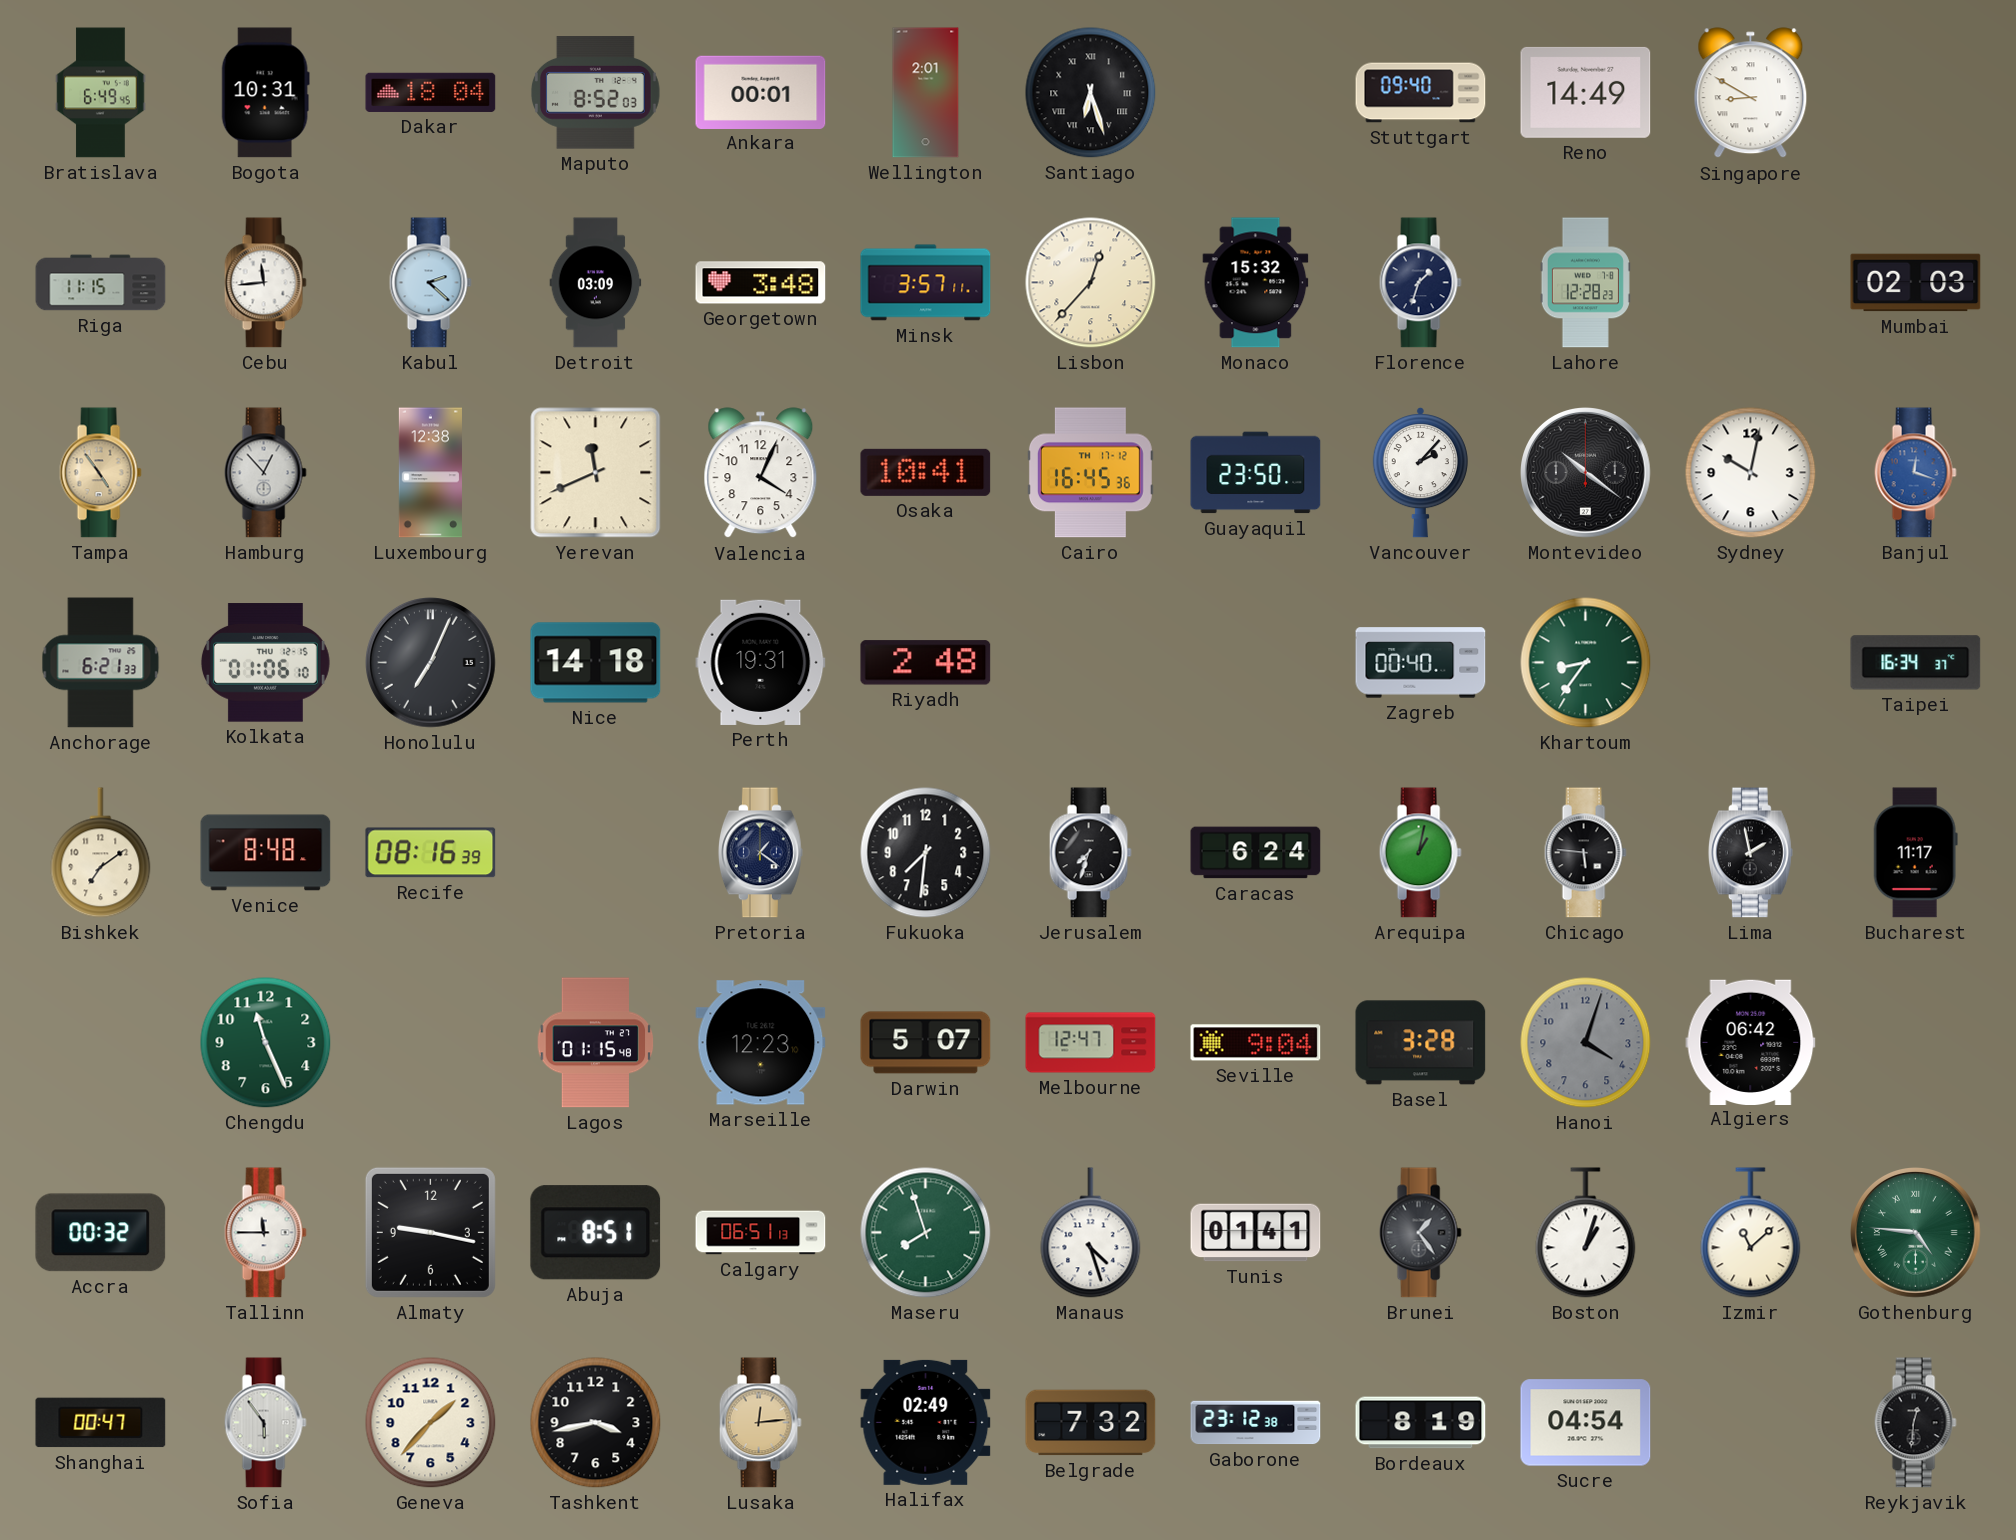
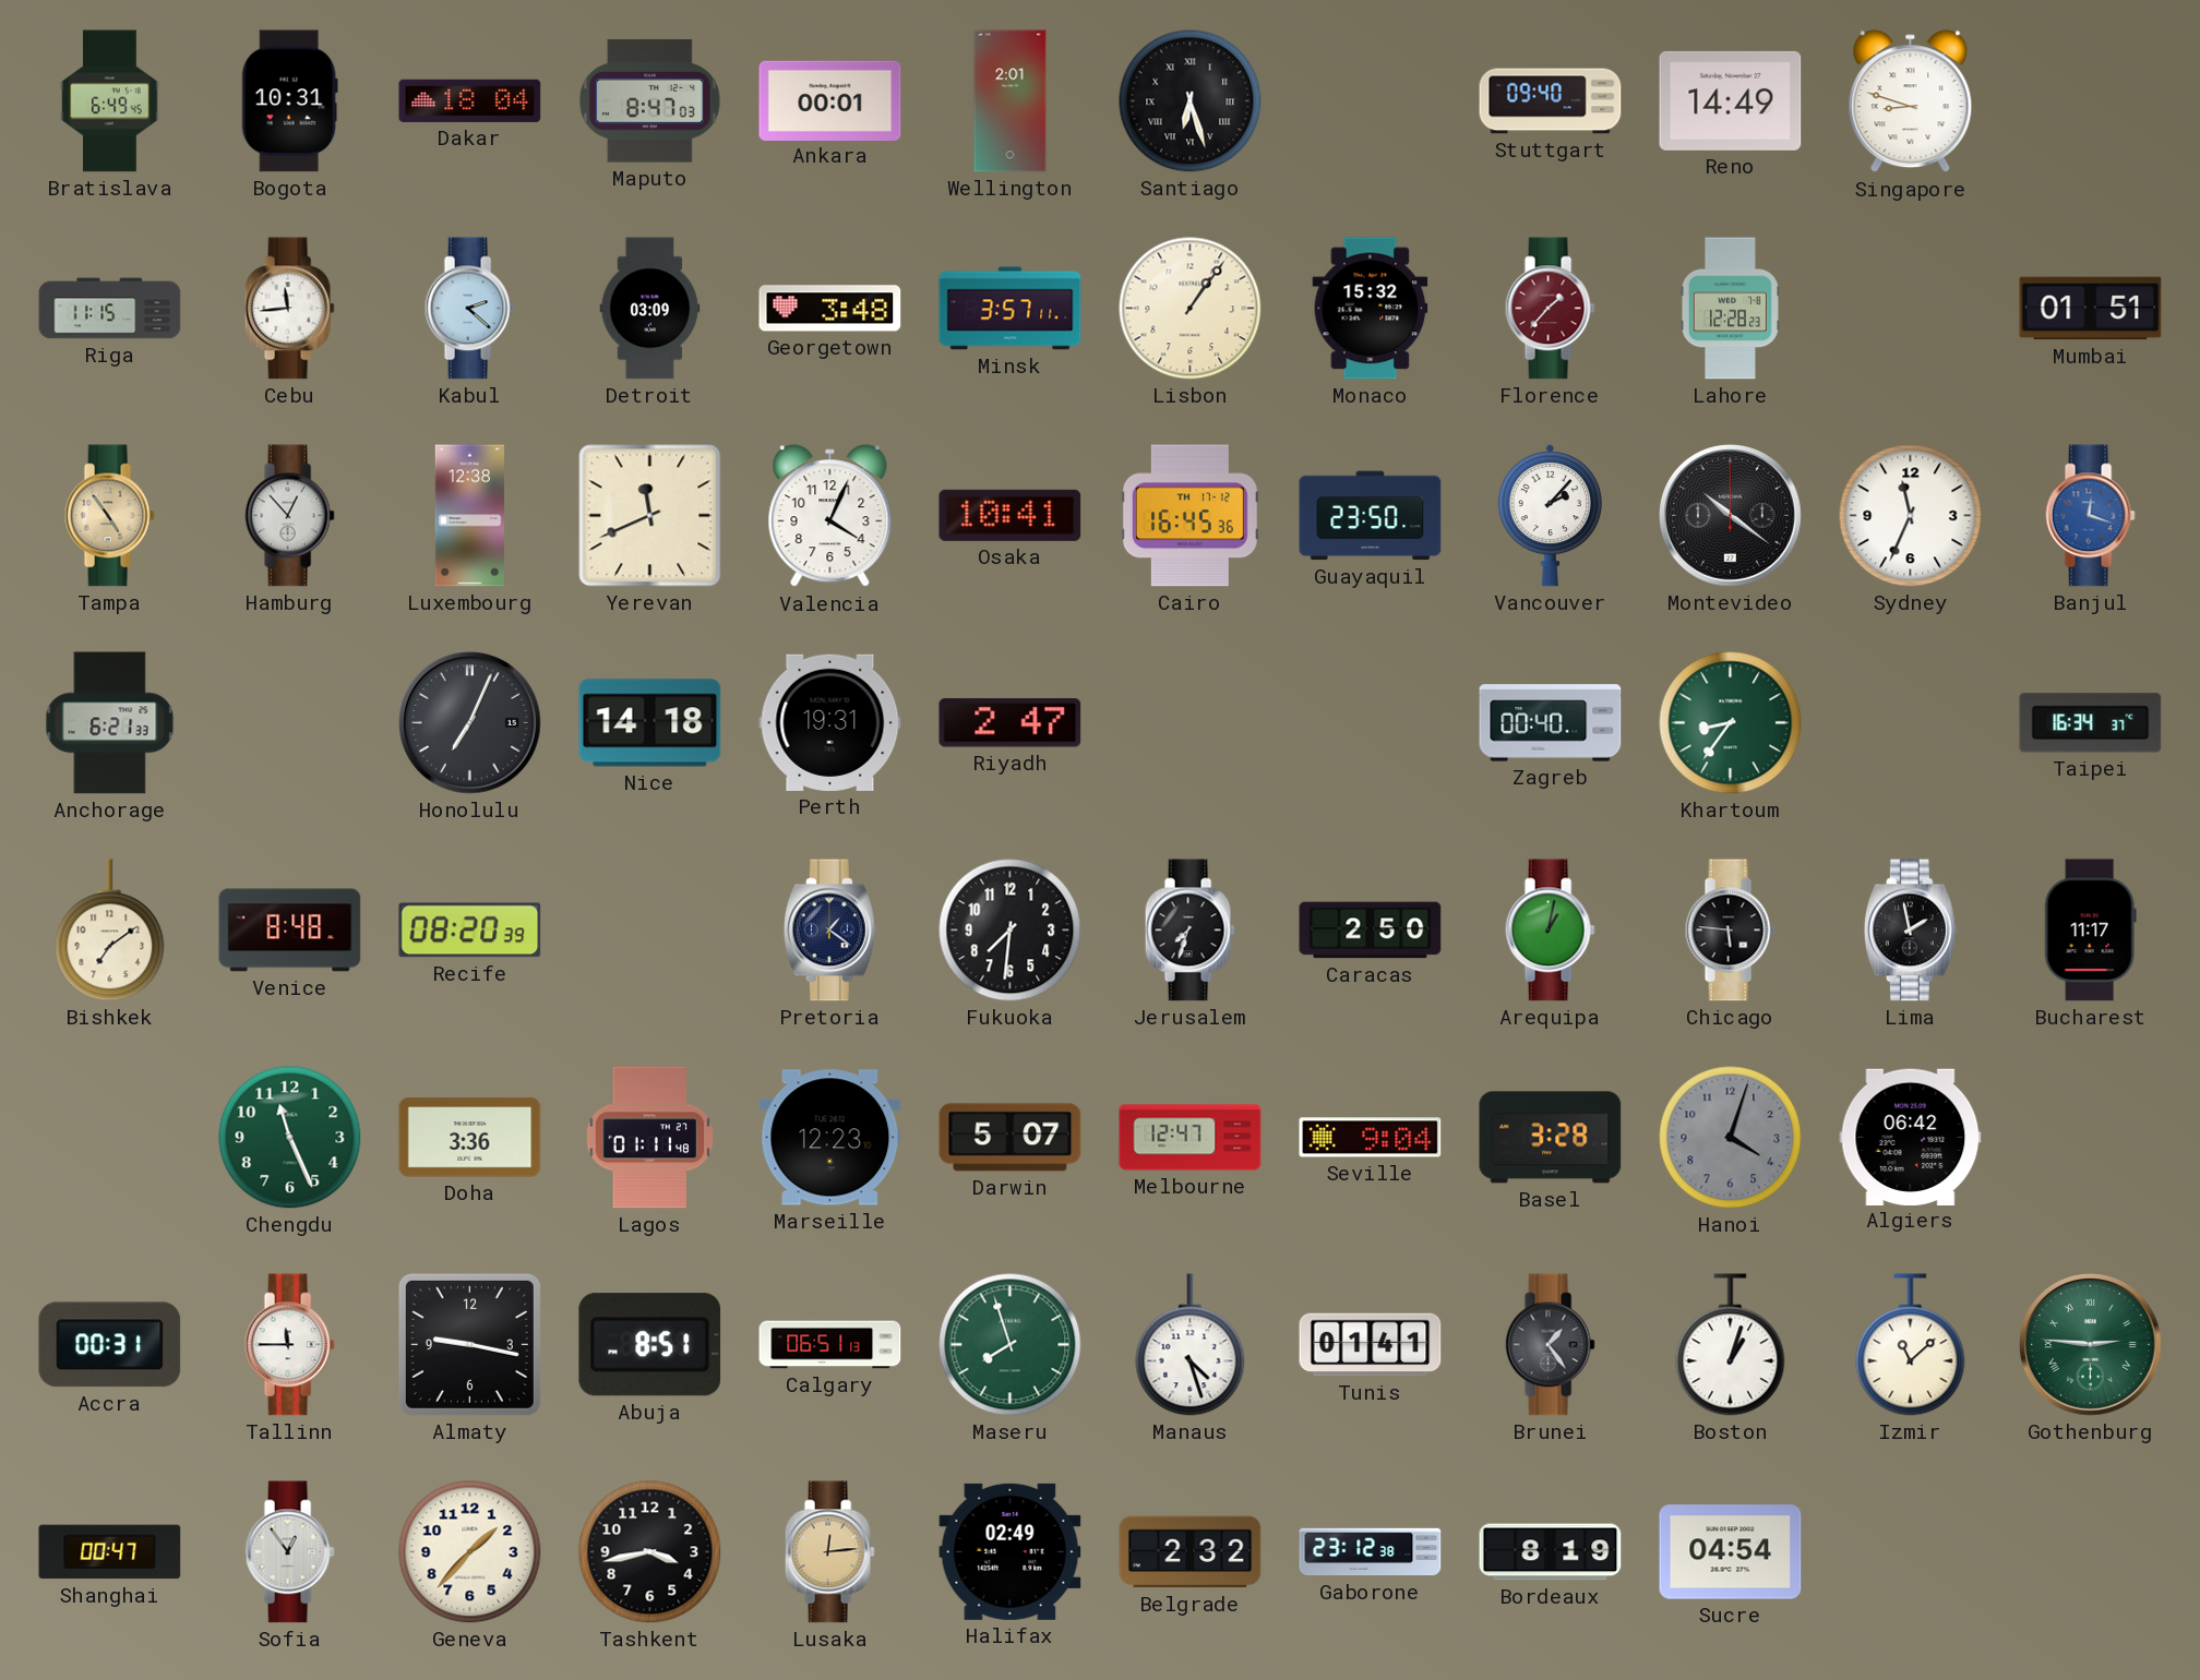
Maputo: 8:52 -> 8:47 (649, 101)
Singapore: 8:50 -> 8:48 (1911, 101)
Lisbon: 12:37 -> 1:06 (1191, 309)
Florence: 1:33 -> 1:37 (1550, 309)
Florence dial: navy -> burgundy (1550, 309)
Mumbai: 02:03 -> 01:51 (2091, 309)
Sydney: 10:02 -> 11:34 (1911, 516)
Kolkata: 01:06 -> none (265, 663)
Riyadh: 2:48 -> 2:47 (1011, 723)
Recife: 08:16 -> 08:20 (470, 931)
Caracas: 6:24 -> 2:50 (1371, 931)
Doha: none -> 3:36 (470, 1138)
Lagos: 01:15 -> 01:11 (650, 1138)
Accra: 00:32 -> 00:31 (110, 1345)
Gothenburg: 4:46 -> 2:46 (2091, 1345)
Sofia: 5:54 -> 12:54 (289, 1552)
Belgrade: 7:32 -> 2:32 (1191, 1552)
Reykjavik: 12:31 -> none (1915, 1423)
